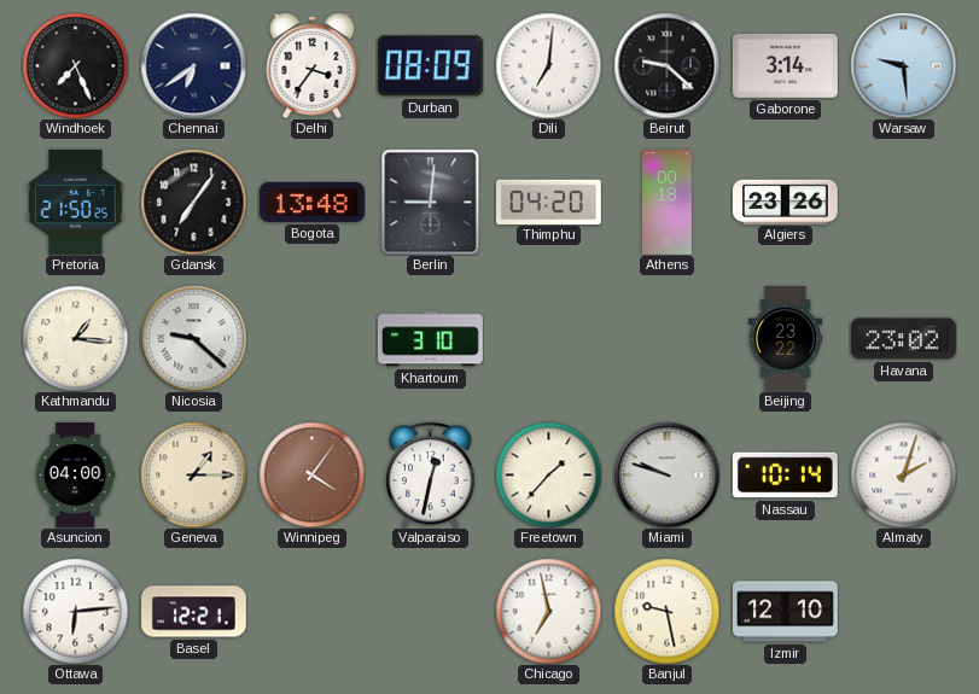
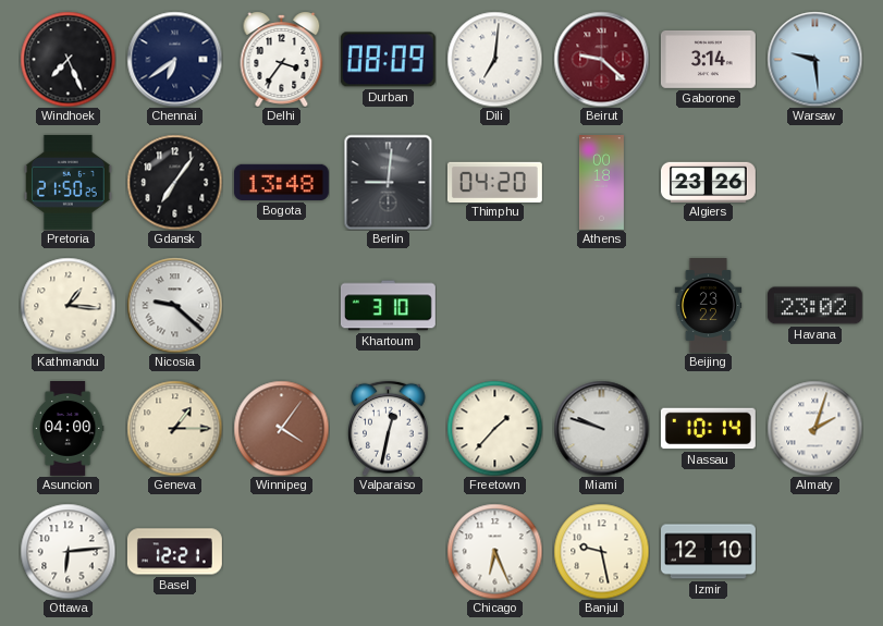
Beirut dial: black -> burgundy (601, 59)
Chicago: 6:58 -> 6:26 (494, 551)
